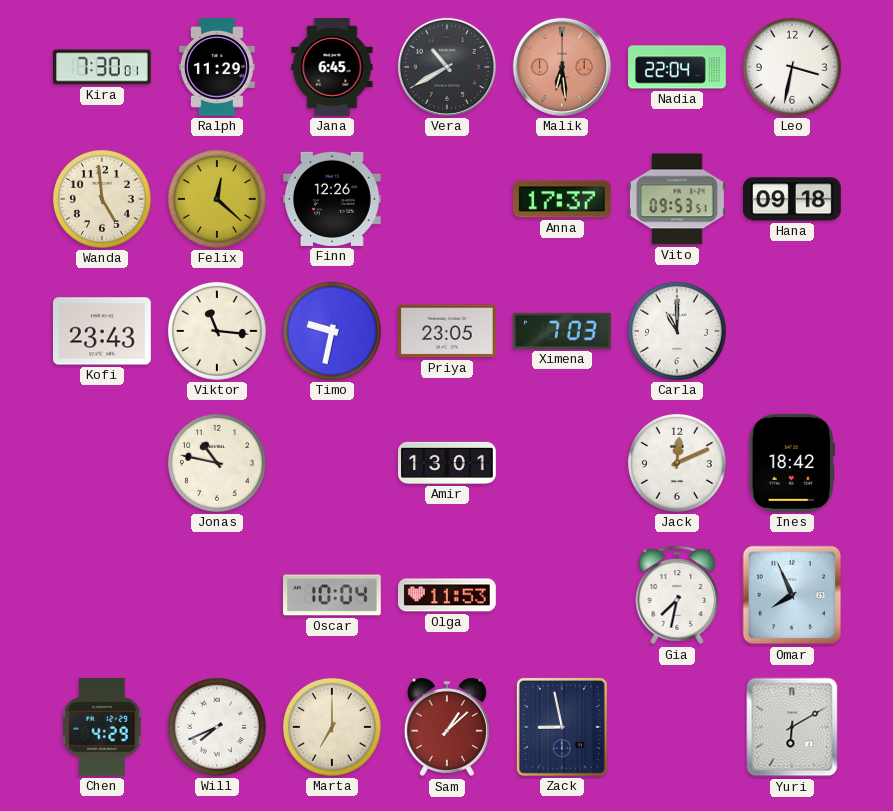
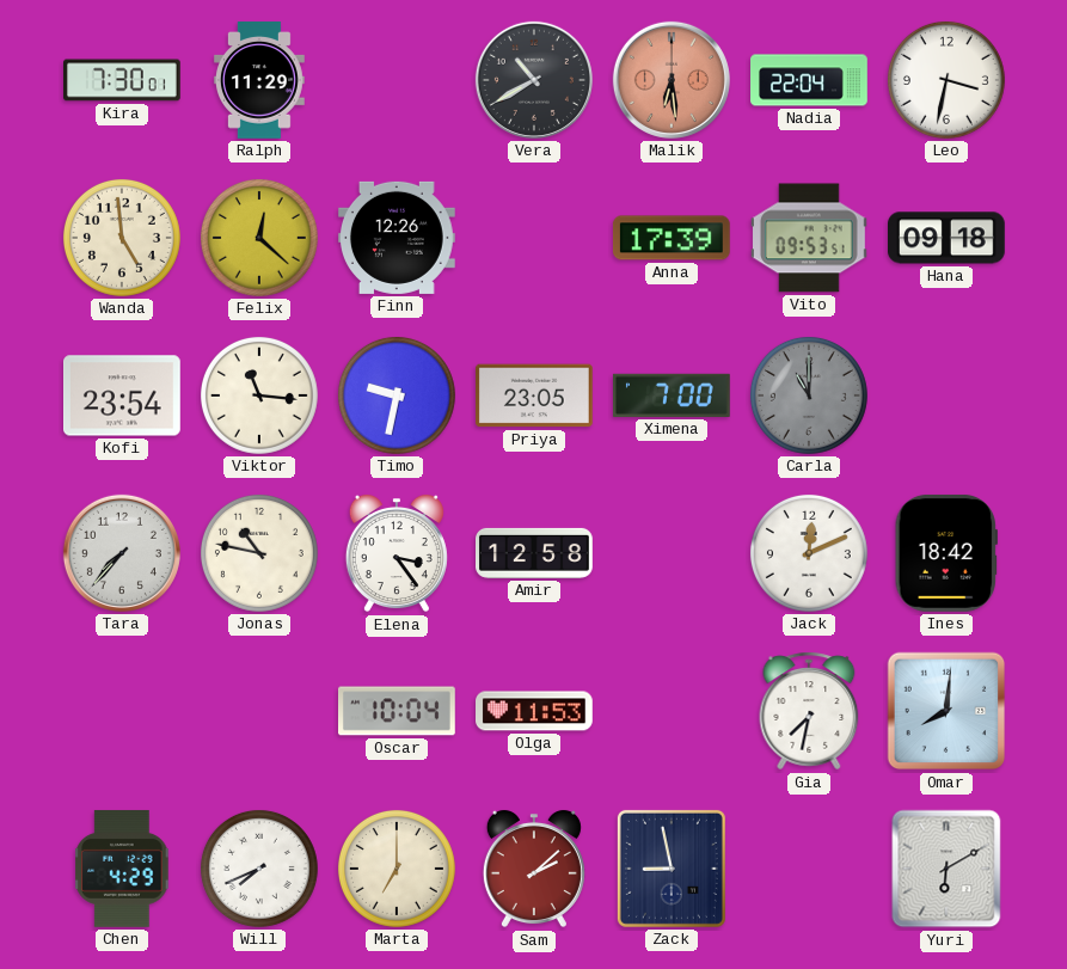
Jana: 6:45 -> none (332, 68)
Anna: 17:37 -> 17:39 (672, 238)
Kofi: 23:43 -> 23:54 (123, 395)
Ximena: 7:03 -> 7:00 (672, 395)
Carla dial: white -> grey (809, 395)
Tara: none -> 7:37 (122, 553)
Elena: none -> 3:24 (397, 553)
Amir: 13:01 -> 12:58 (535, 553)
Omar: 7:56 -> 8:01 (946, 711)
Sam: 1:08 -> 2:08 (534, 869)
